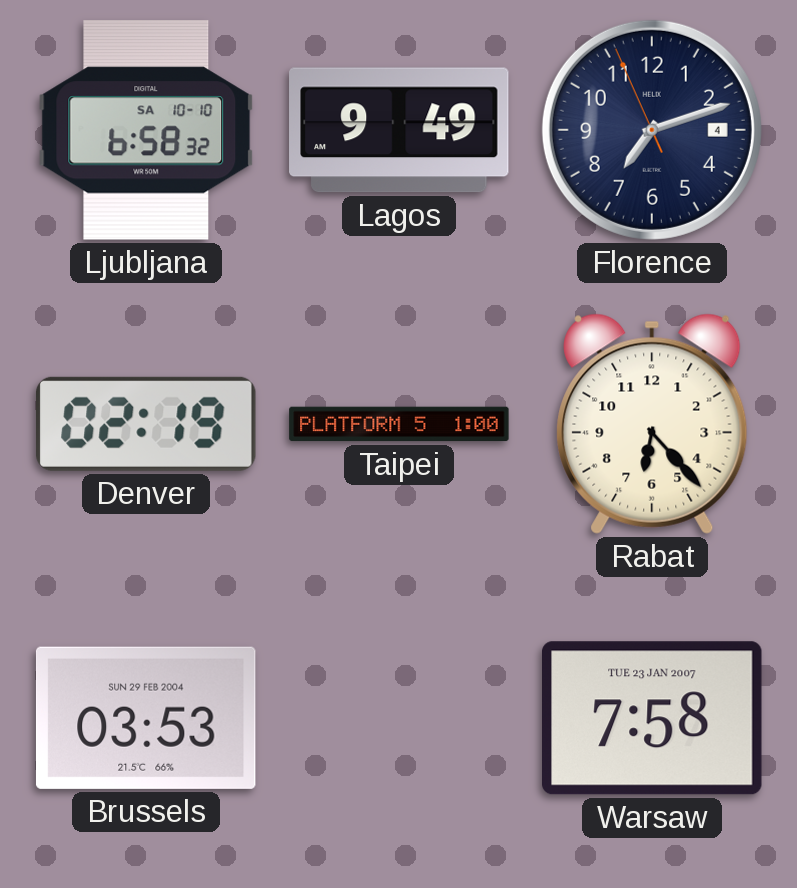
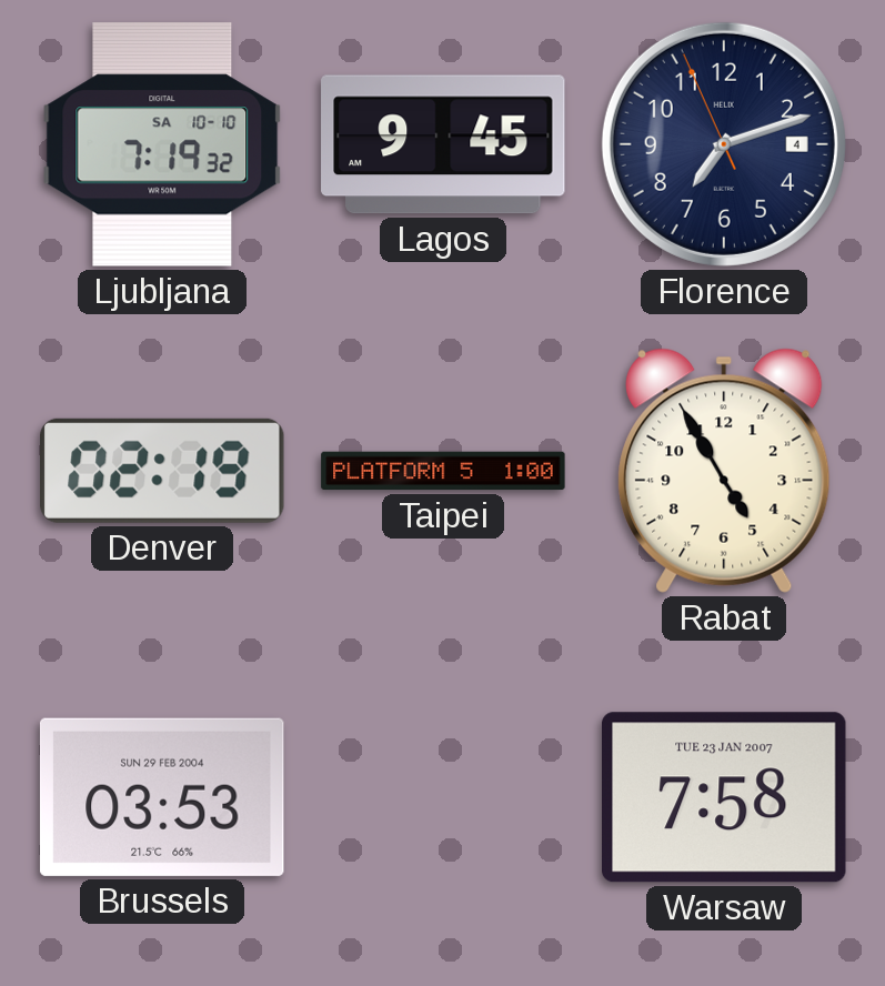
Ljubljana: 6:58 -> 7:19 (162, 144)
Lagos: 9:49 -> 9:45 (444, 144)
Rabat: 6:23 -> 4:55 (724, 471)
